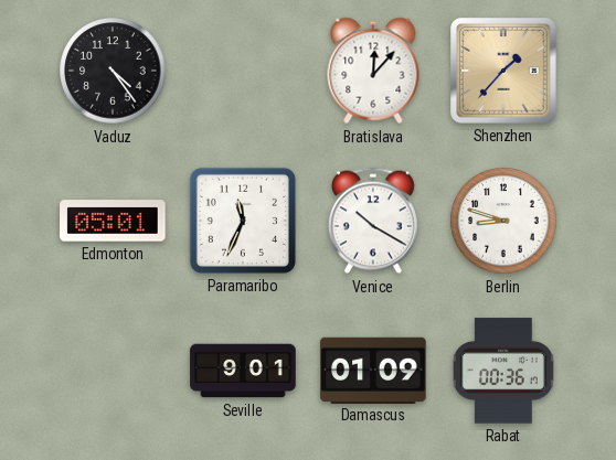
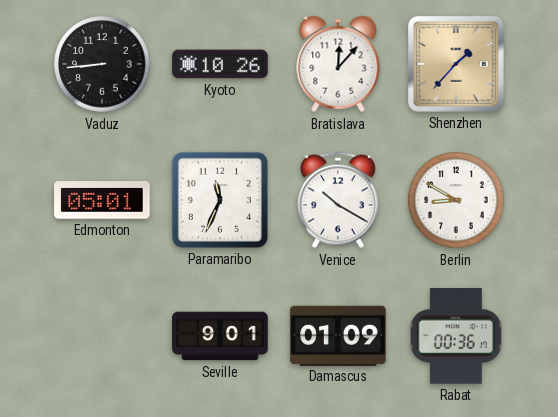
Vaduz: 4:24 -> 8:44 (102, 64)
Kyoto: none -> 10:26 (220, 64)
Berlin: 8:48 -> 8:50 (456, 200)
